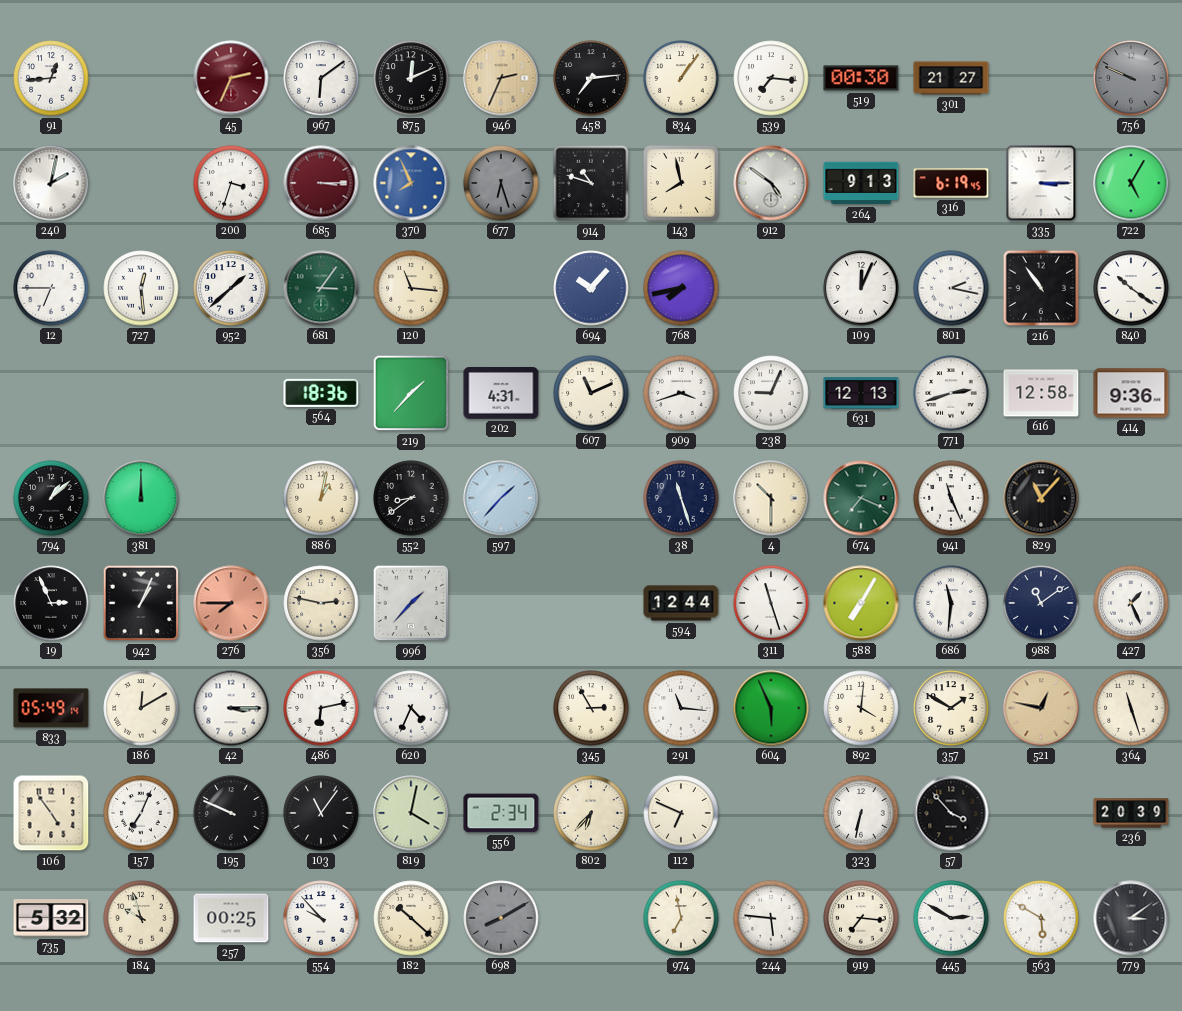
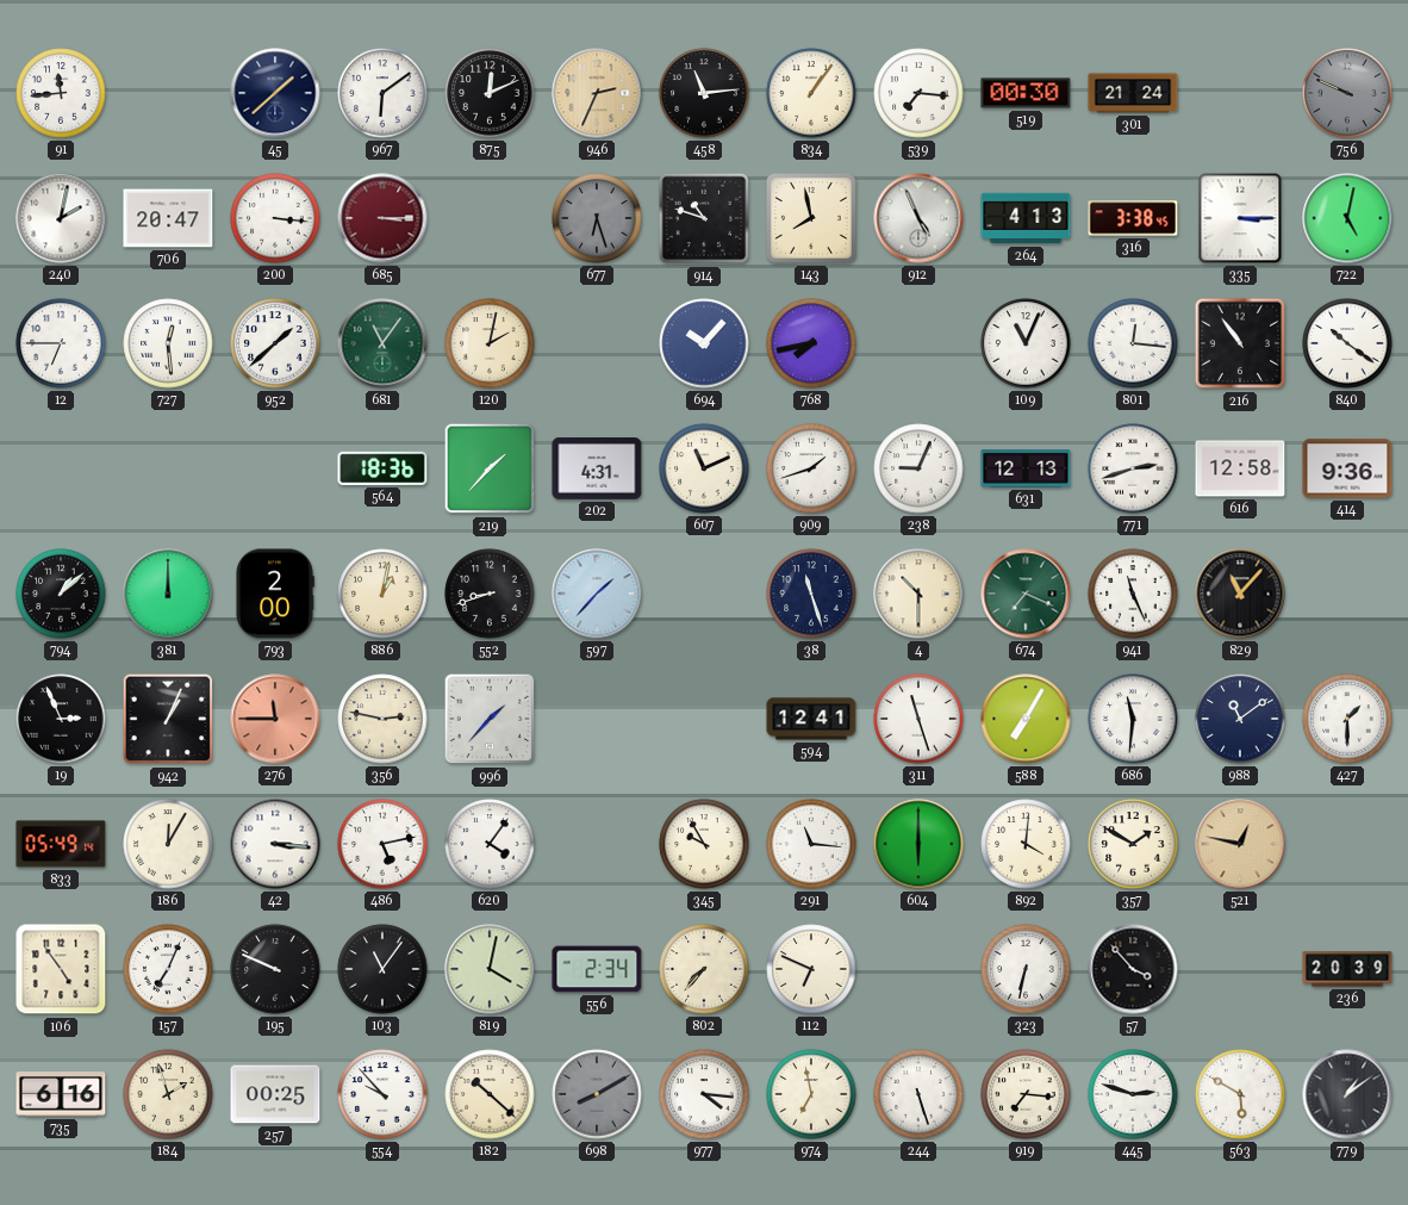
91: 12:44 -> 11:44 (61, 93)
45: 2:34 -> 1:38 (275, 93)
45 dial: burgundy -> navy (275, 93)
458: 7:14 -> 11:14 (704, 93)
301: 21:27 -> 21:24 (1133, 93)
706: none -> 20:47 (168, 218)
200: 3:33 -> 3:16 (275, 218)
370: 7:56 -> none (411, 183)
912: 4:51 -> 4:56 (918, 218)
264: 9:13 -> 4:13 (1026, 218)
316: 6:19 -> 3:38 (1133, 218)
722: 5:05 -> 5:02 (1347, 218)
681: 3:06 -> 11:06 (382, 343)
120: 11:16 -> 2:02 (490, 343)
109: 12:04 -> 11:04 (1026, 343)
801: 2:17 -> 12:16 (1133, 343)
909: 3:42 -> 1:42 (811, 468)
793: none -> 2:00 (275, 594)
552: 8:39 -> 8:42 (490, 594)
276: 7:45 -> 11:45 (275, 719)
594: 12:44 -> 12:41 (811, 719)
427: 1:26 -> 1:30 (1347, 719)
186: 12:10 -> 12:05 (168, 844)
42: 3:15 -> 3:16 (275, 844)
486: 6:13 -> 5:13 (382, 844)
620: 4:34 -> 4:06 (490, 844)
345: 2:55 -> 9:55 (704, 844)
604: 5:56 -> 6:00 (918, 844)
364: 11:27 -> none (1131, 708)
802: 6:37 -> 7:37 (704, 969)
735: 5:32 -> 6:16 (61, 1094)
184: 9:57 -> 1:57 (168, 1094)
977: none -> 4:16 (704, 1094)
244: 5:46 -> 5:27 (918, 1094)
445: 2:50 -> 2:48 (1133, 1094)
779: 3:09 -> 1:09 (1347, 1094)
